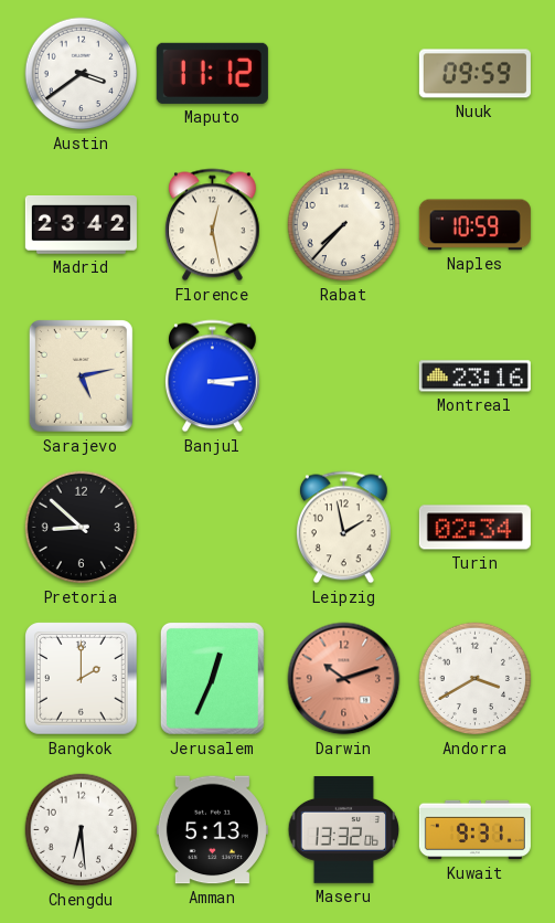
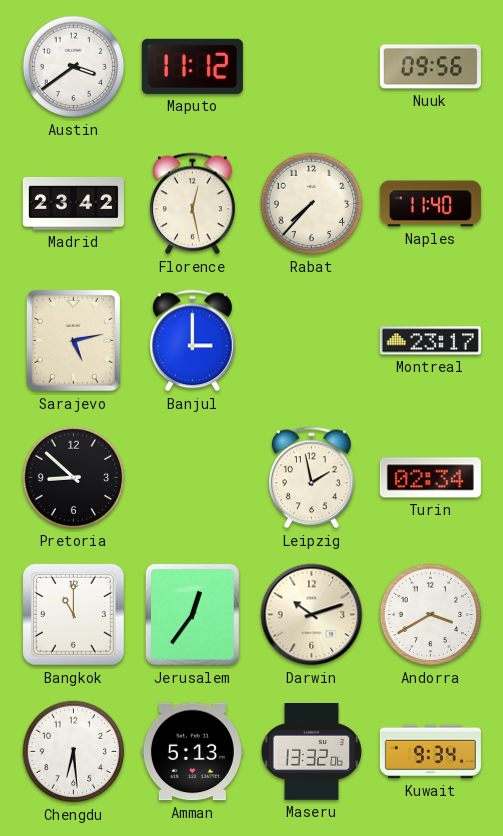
Nuuk: 09:59 -> 09:56 (430, 67)
Naples: 10:59 -> 11:40 (430, 204)
Banjul: 3:14 -> 3:00 (192, 341)
Montreal: 23:16 -> 23:17 (430, 341)
Bangkok: 2:00 -> 11:00 (74, 615)
Jerusalem: 12:34 -> 12:36 (192, 614)
Darwin dial: salmon -> cream (312, 615)
Kuwait: 9:31 -> 9:34 (430, 752)
